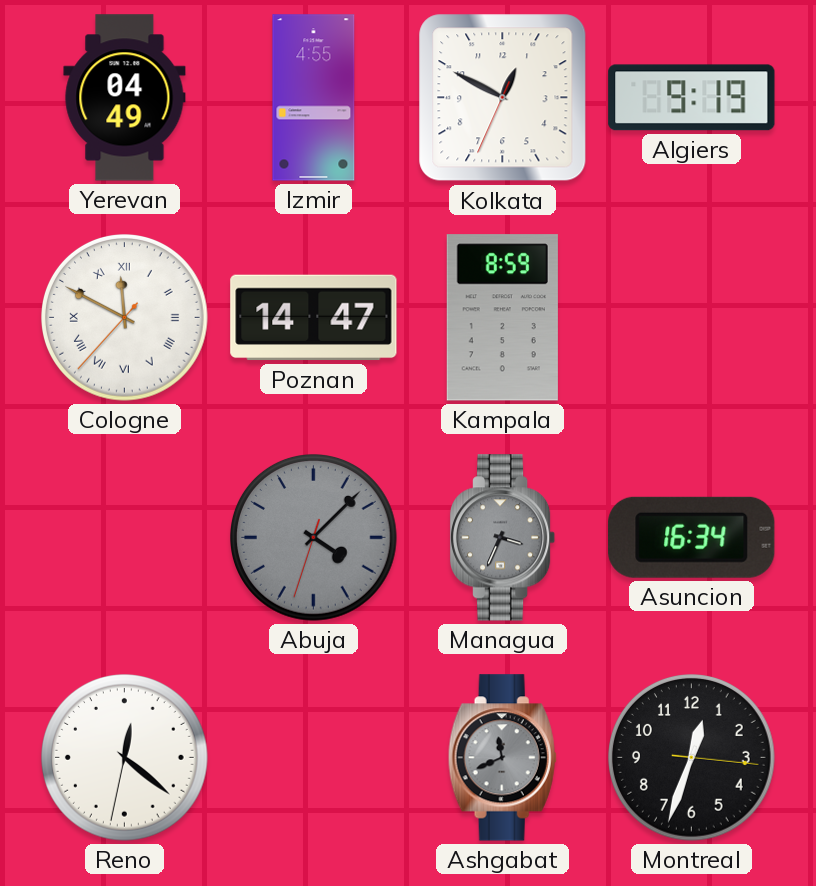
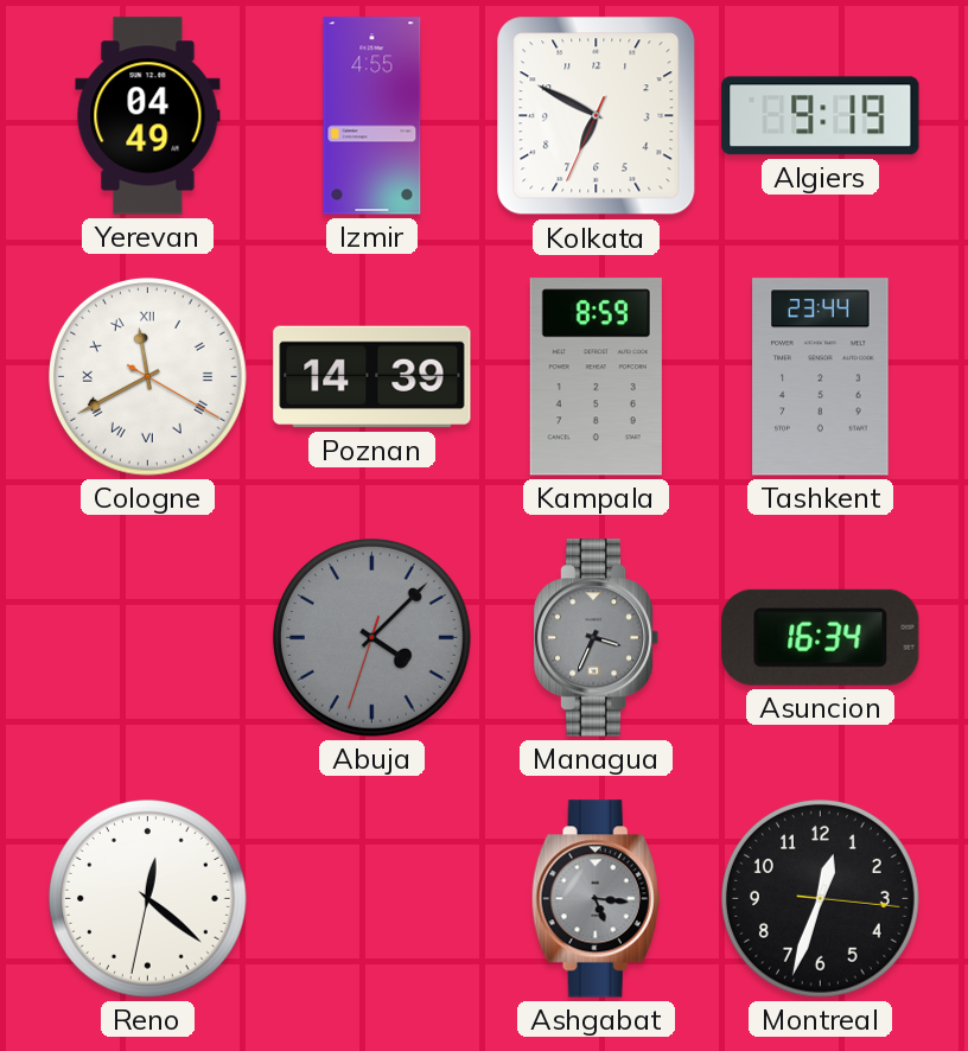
Kolkata: 12:49 -> 6:49 (597, 116)
Cologne: 11:49 -> 11:40 (148, 377)
Poznan: 14:47 -> 14:39 (372, 377)
Tashkent: none -> 23:44 (821, 377)
Ashgabat: 11:41 -> 5:16 (596, 899)
